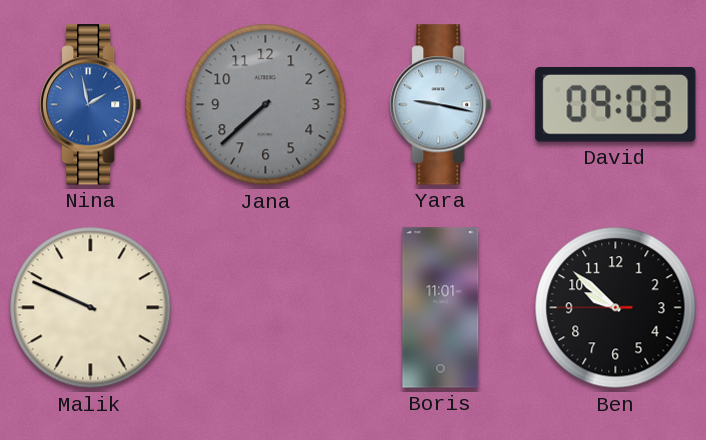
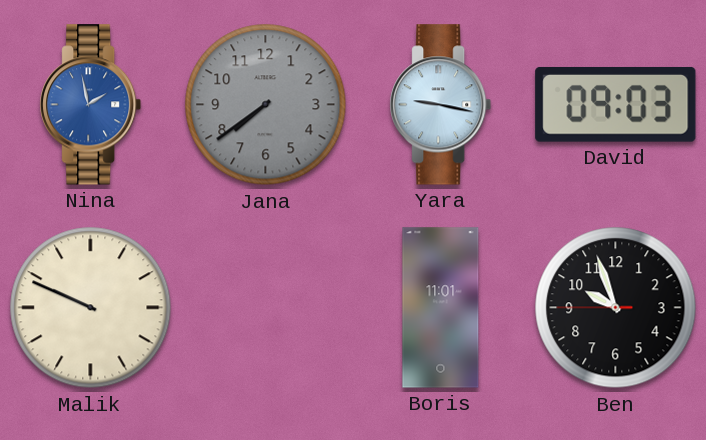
Jana: 7:38 -> 7:39 (266, 105)
Ben: 9:51 -> 9:56 (616, 308)
